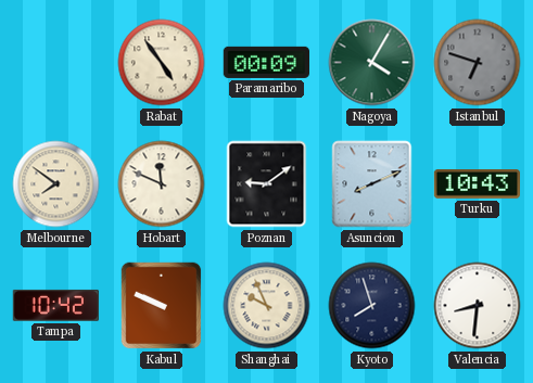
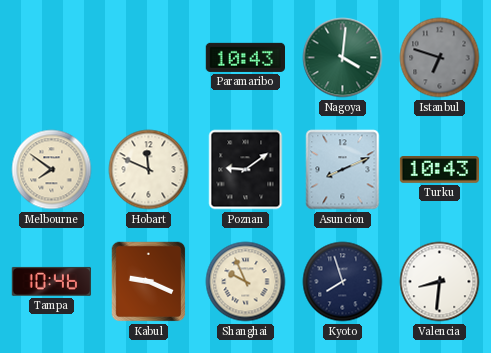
Rabat: 4:54 -> none (162, 63)
Paramaribo: 00:09 -> 10:43 (245, 57)
Nagoya: 4:05 -> 4:01 (343, 58)
Tampa: 10:42 -> 10:46 (51, 281)
Kabul: 9:49 -> 9:19 (149, 282)
